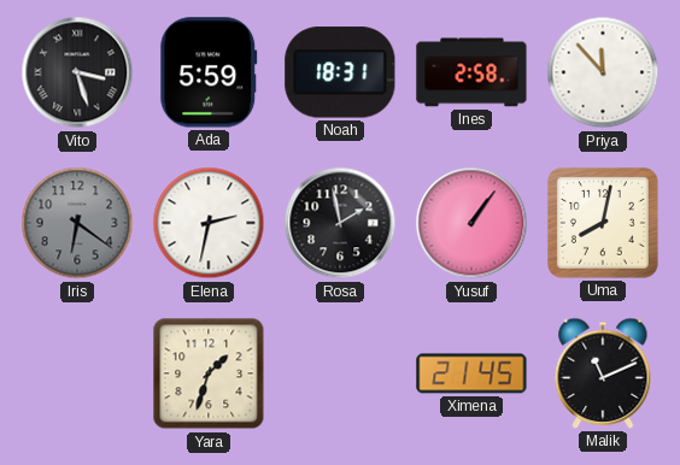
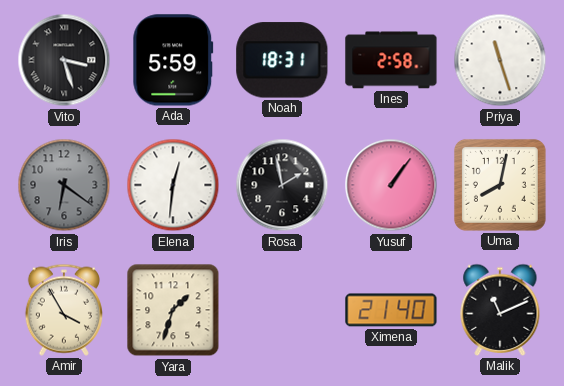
Priya: 11:53 -> 11:27 (500, 60)
Elena: 2:32 -> 12:31 (173, 185)
Amir: none -> 3:55 (64, 310)
Ximena: 21:45 -> 21:40 (391, 310)
